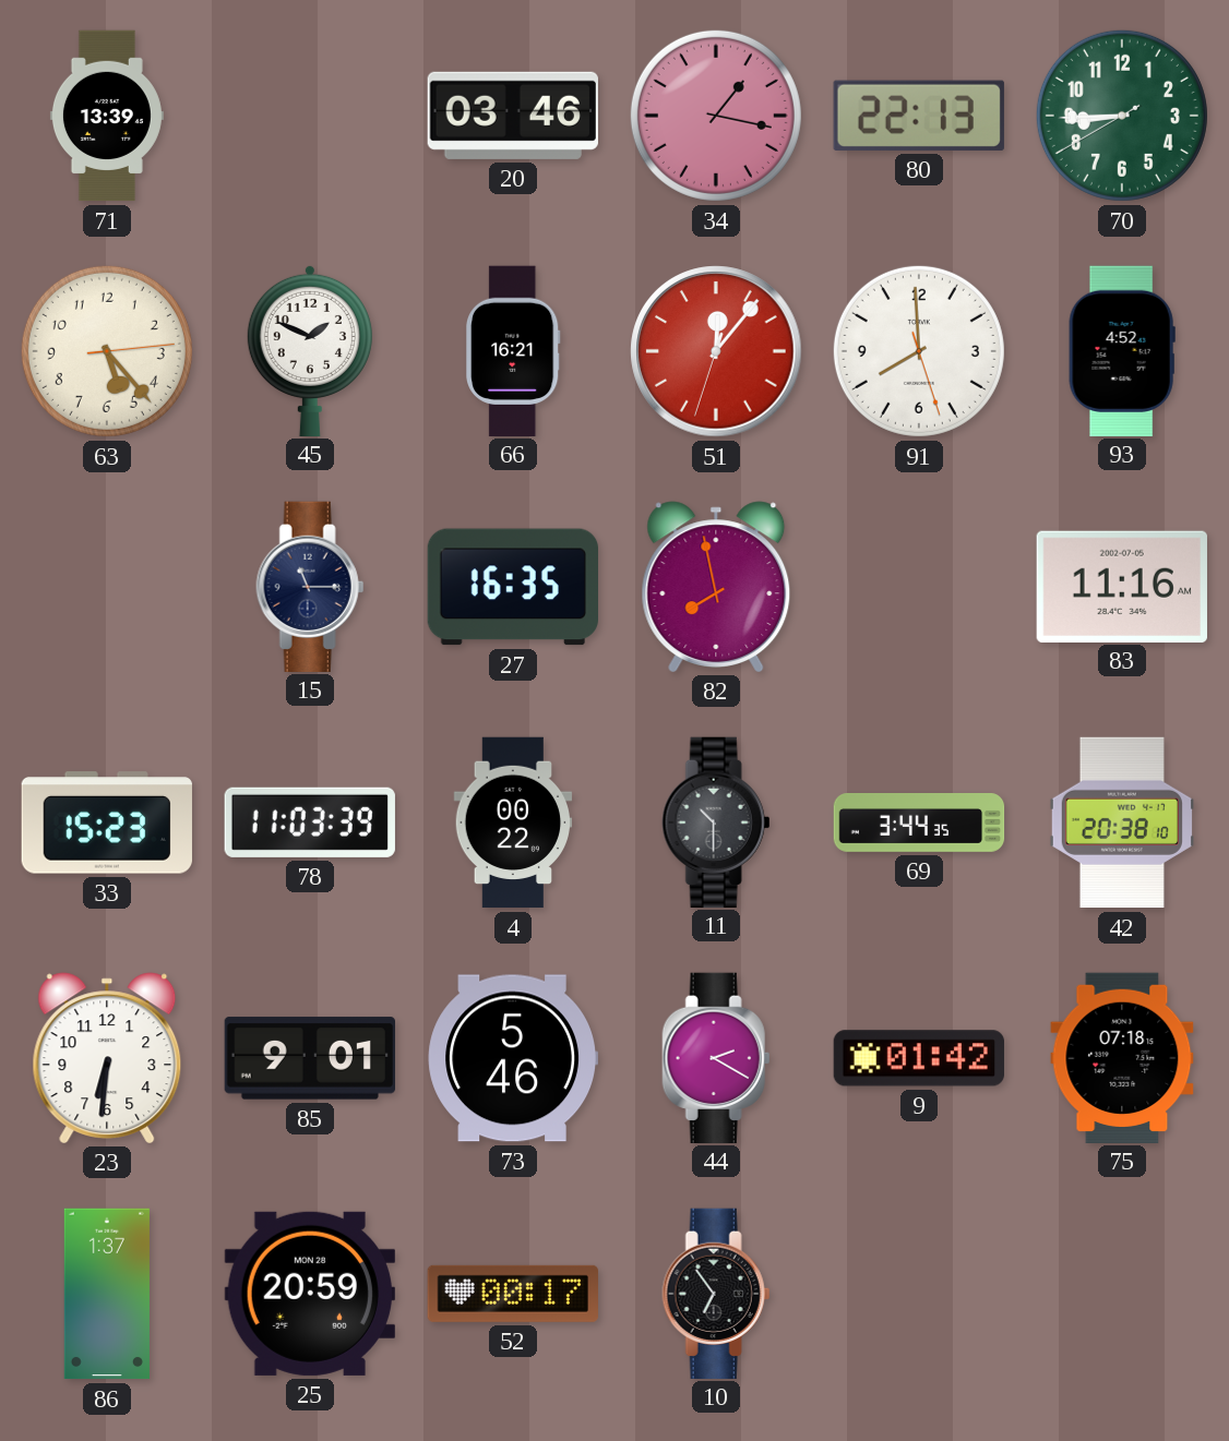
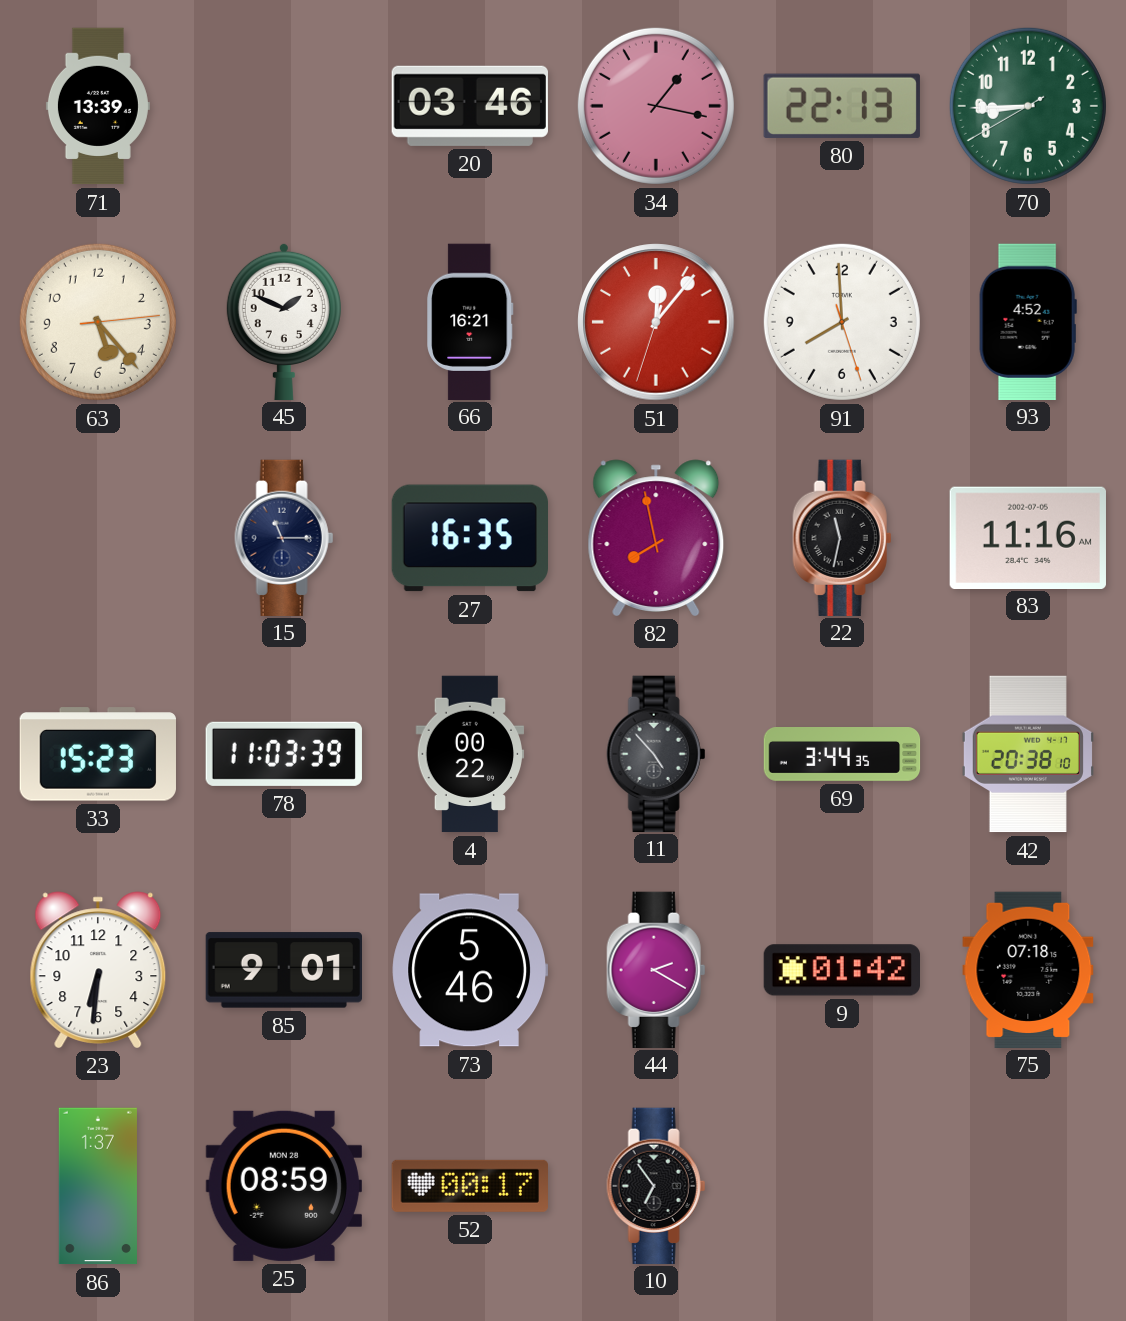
22: none -> 11:32 (842, 537)
11: 10:30 -> 4:53 (656, 753)
25: 20:59 -> 08:59 (284, 1186)
